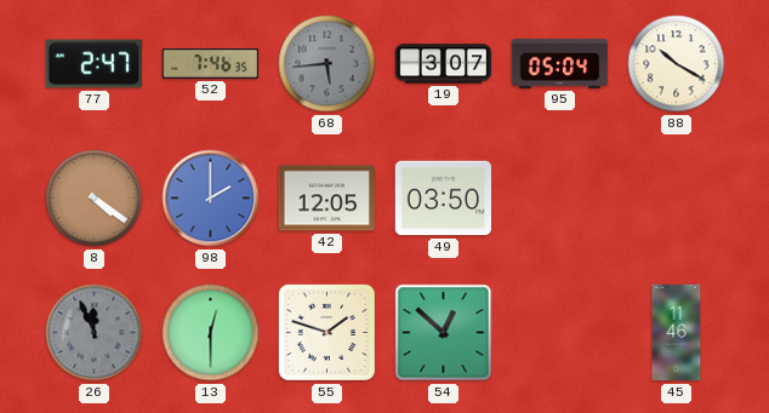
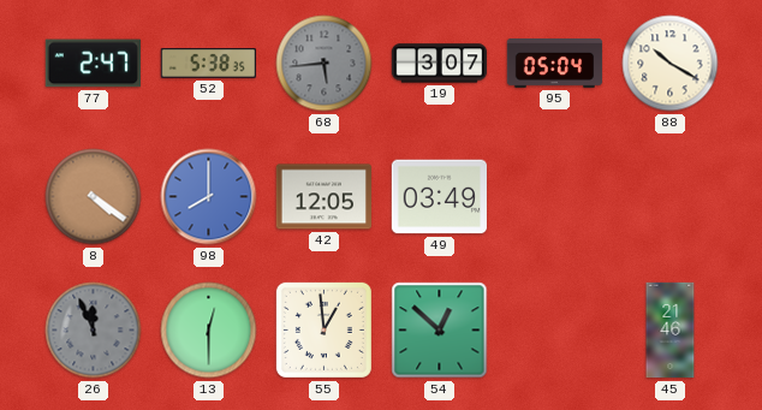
52: 7:46 -> 5:38 (208, 64)
98: 2:00 -> 8:00 (209, 197)
49: 03:50 -> 03:49 (439, 197)
55: 1:48 -> 12:59 (323, 329)
45: 11:46 -> 21:46 (671, 331)
